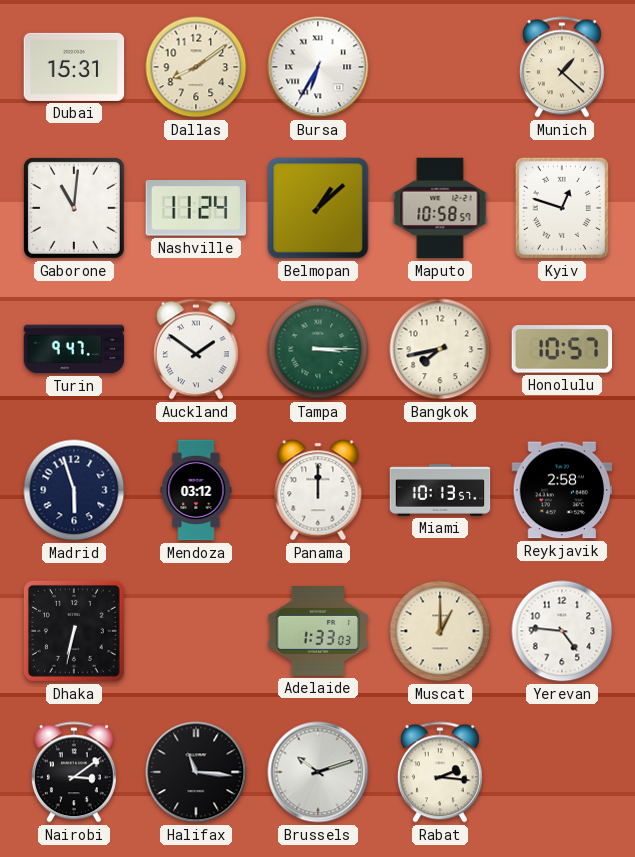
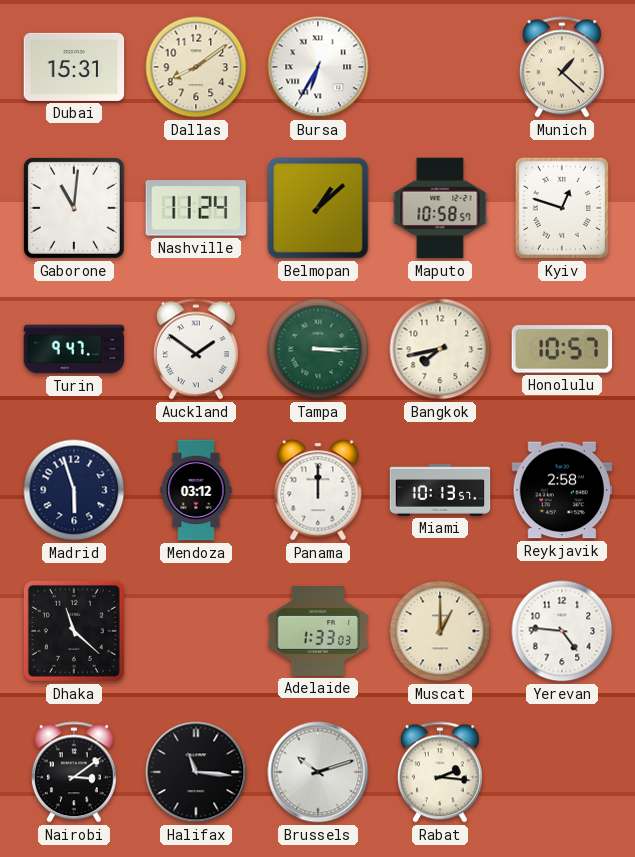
Dhaka: 6:32 -> 11:22 (74, 631)
